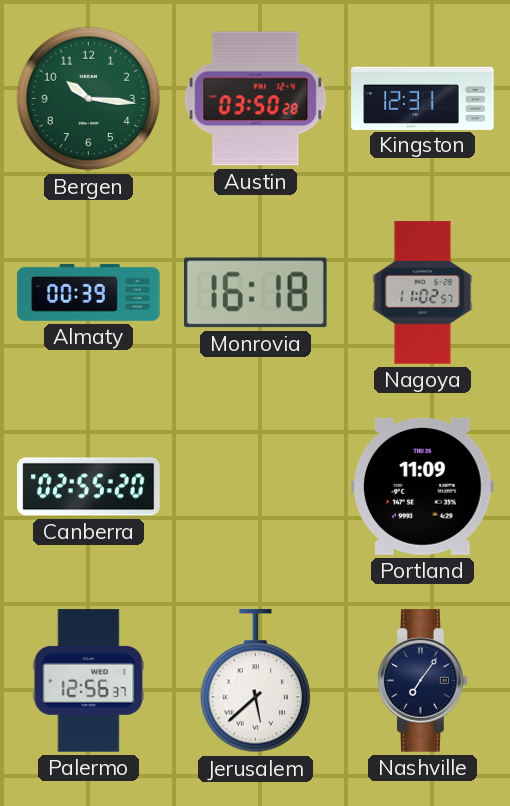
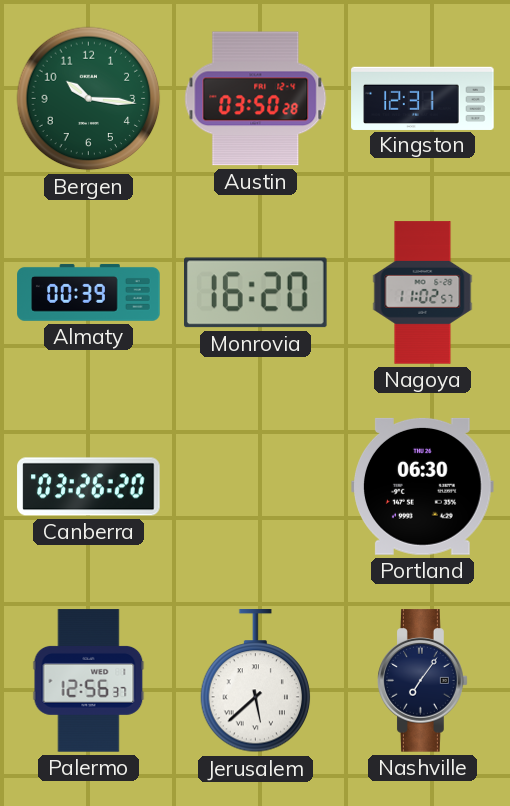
Monrovia: 16:18 -> 16:20 (256, 293)
Canberra: 02:55 -> 03:26 (89, 487)
Portland: 11:09 -> 06:30 (423, 486)
